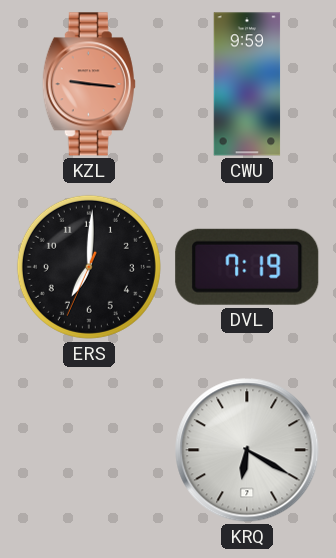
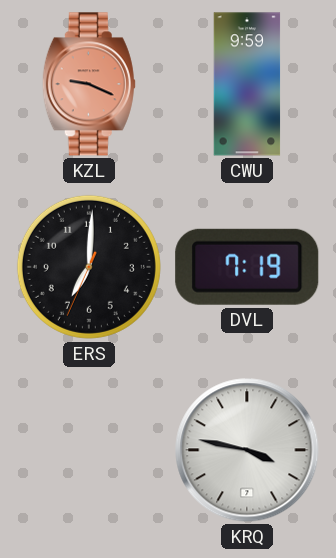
KZL: 9:16 -> 9:19 (89, 84)
KRQ: 6:20 -> 3:47 (247, 450)
